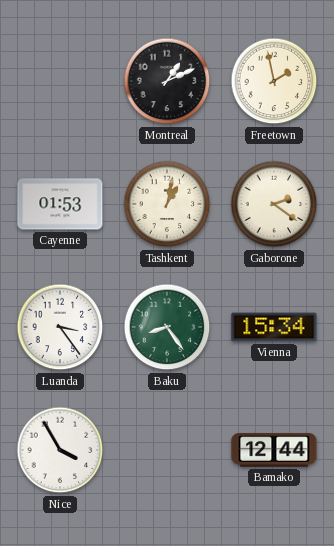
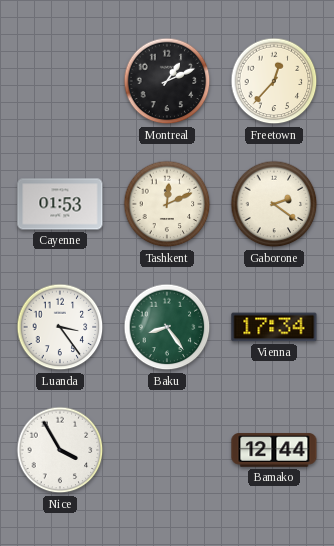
Freetown: 1:58 -> 12:37 (274, 81)
Tashkent: 1:02 -> 12:11 (167, 204)
Vienna: 15:34 -> 17:34 (274, 327)
